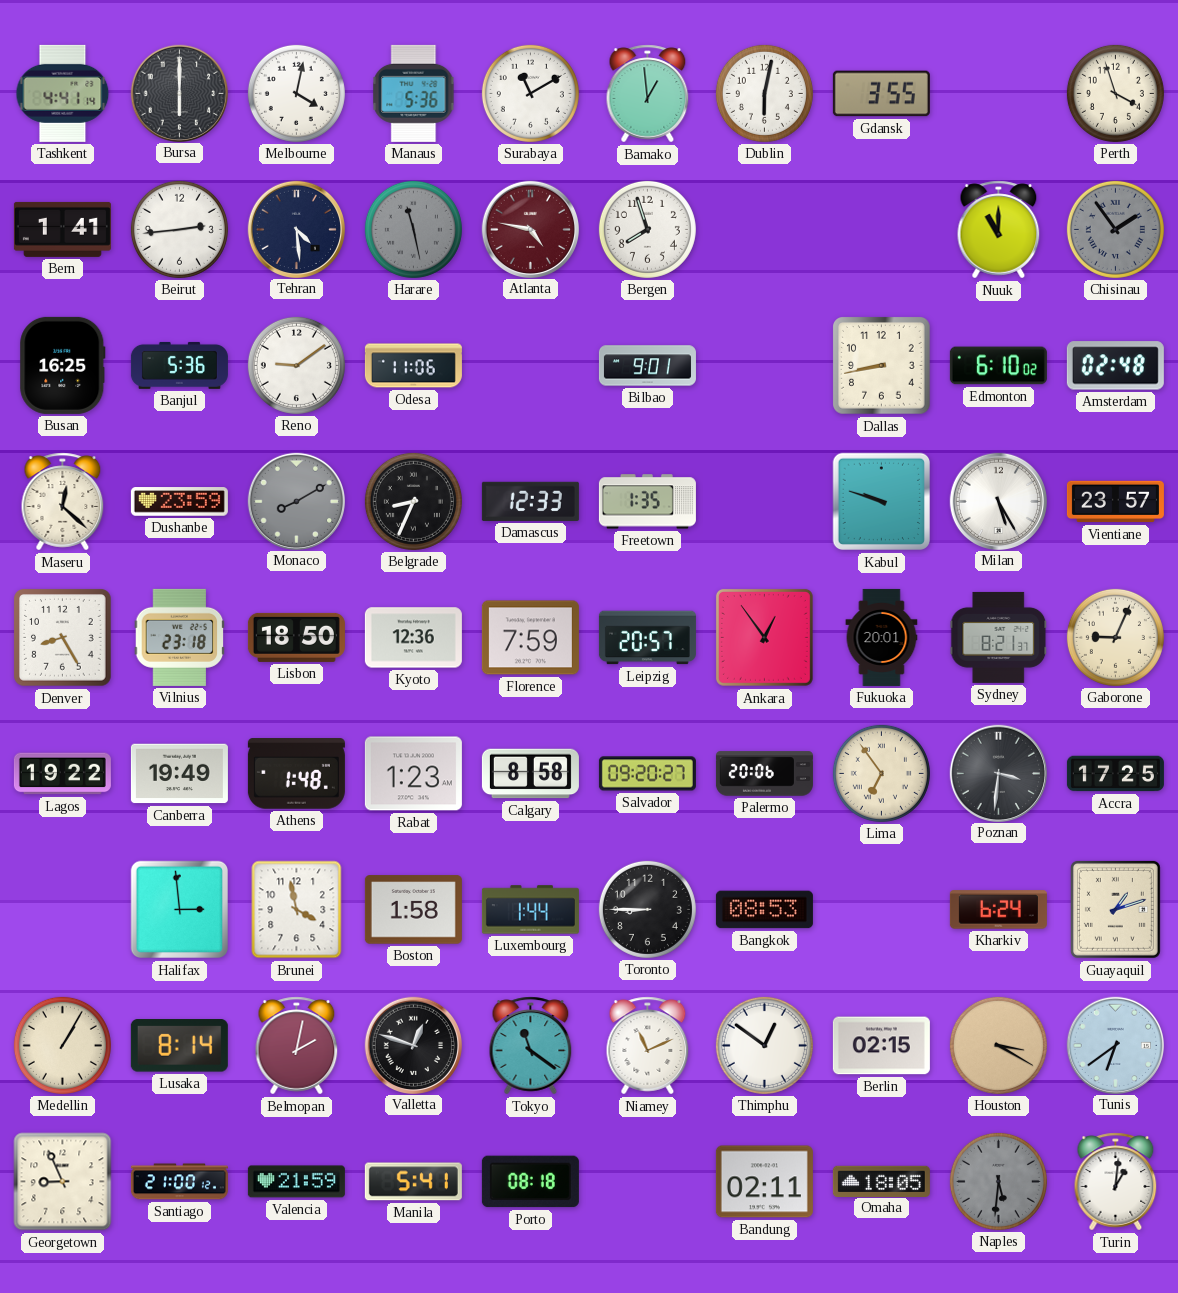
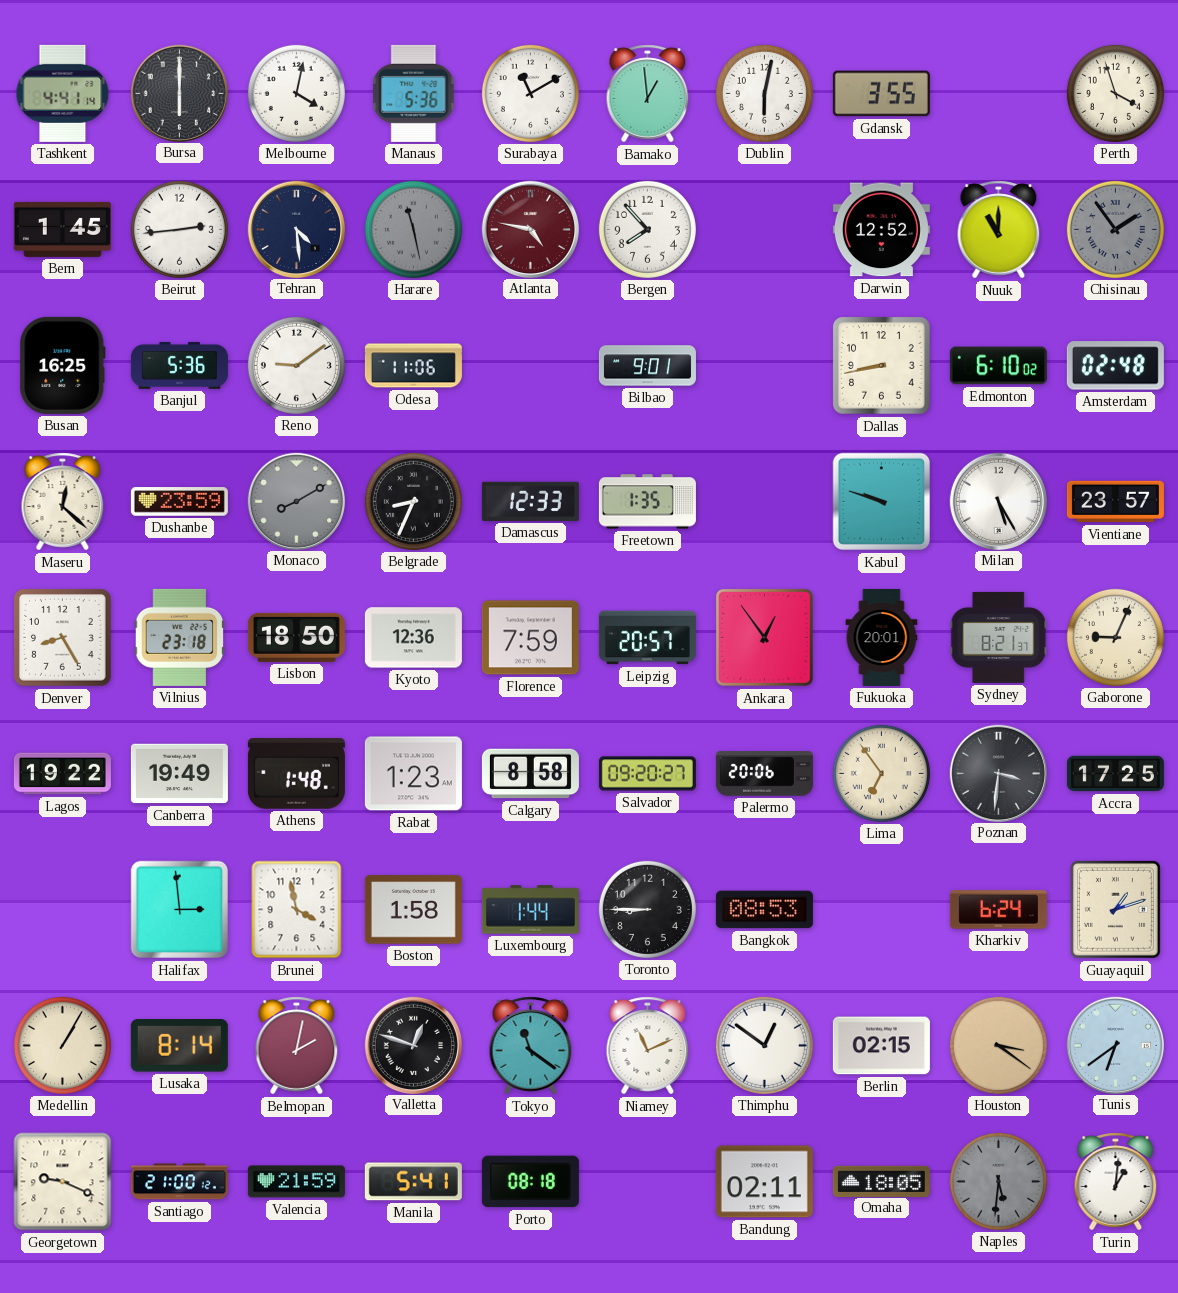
Bern: 1:41 -> 1:45 (62, 229)
Bergen: 7:57 -> 7:53 (647, 229)
Darwin: none -> 12:52 (881, 230)
Houston: 3:20 -> 3:21 (998, 1045)
Georgetown: 8:56 -> 9:19 (63, 1182)
